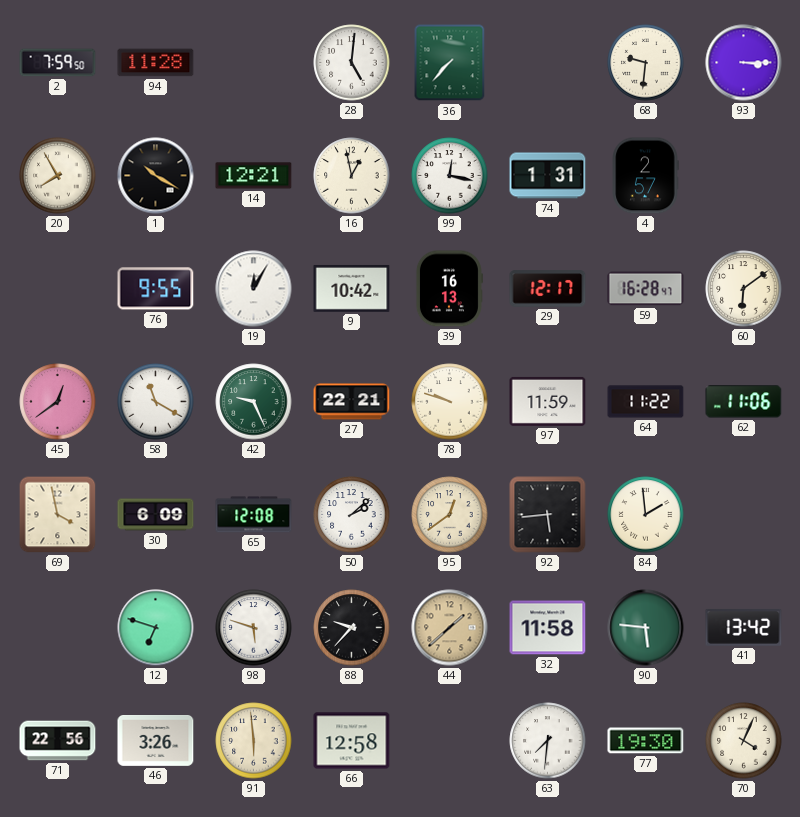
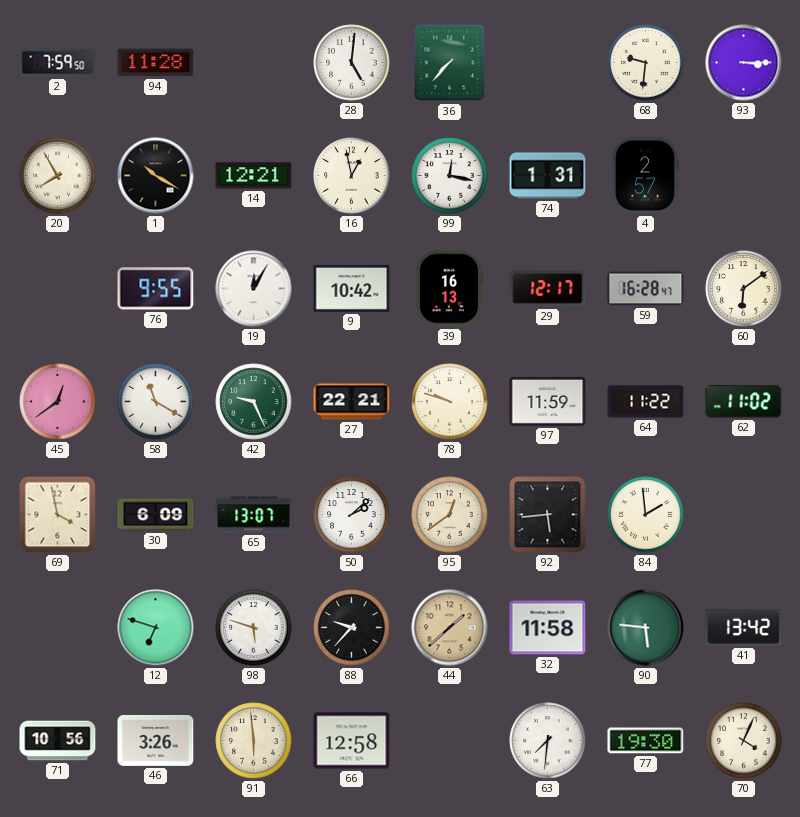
62: 11:06 -> 11:02 (744, 402)
65: 12:08 -> 13:07 (254, 515)
71: 22:56 -> 10:56 (58, 741)
